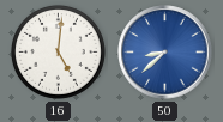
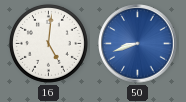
50: 8:38 -> 8:42 (138, 44)
